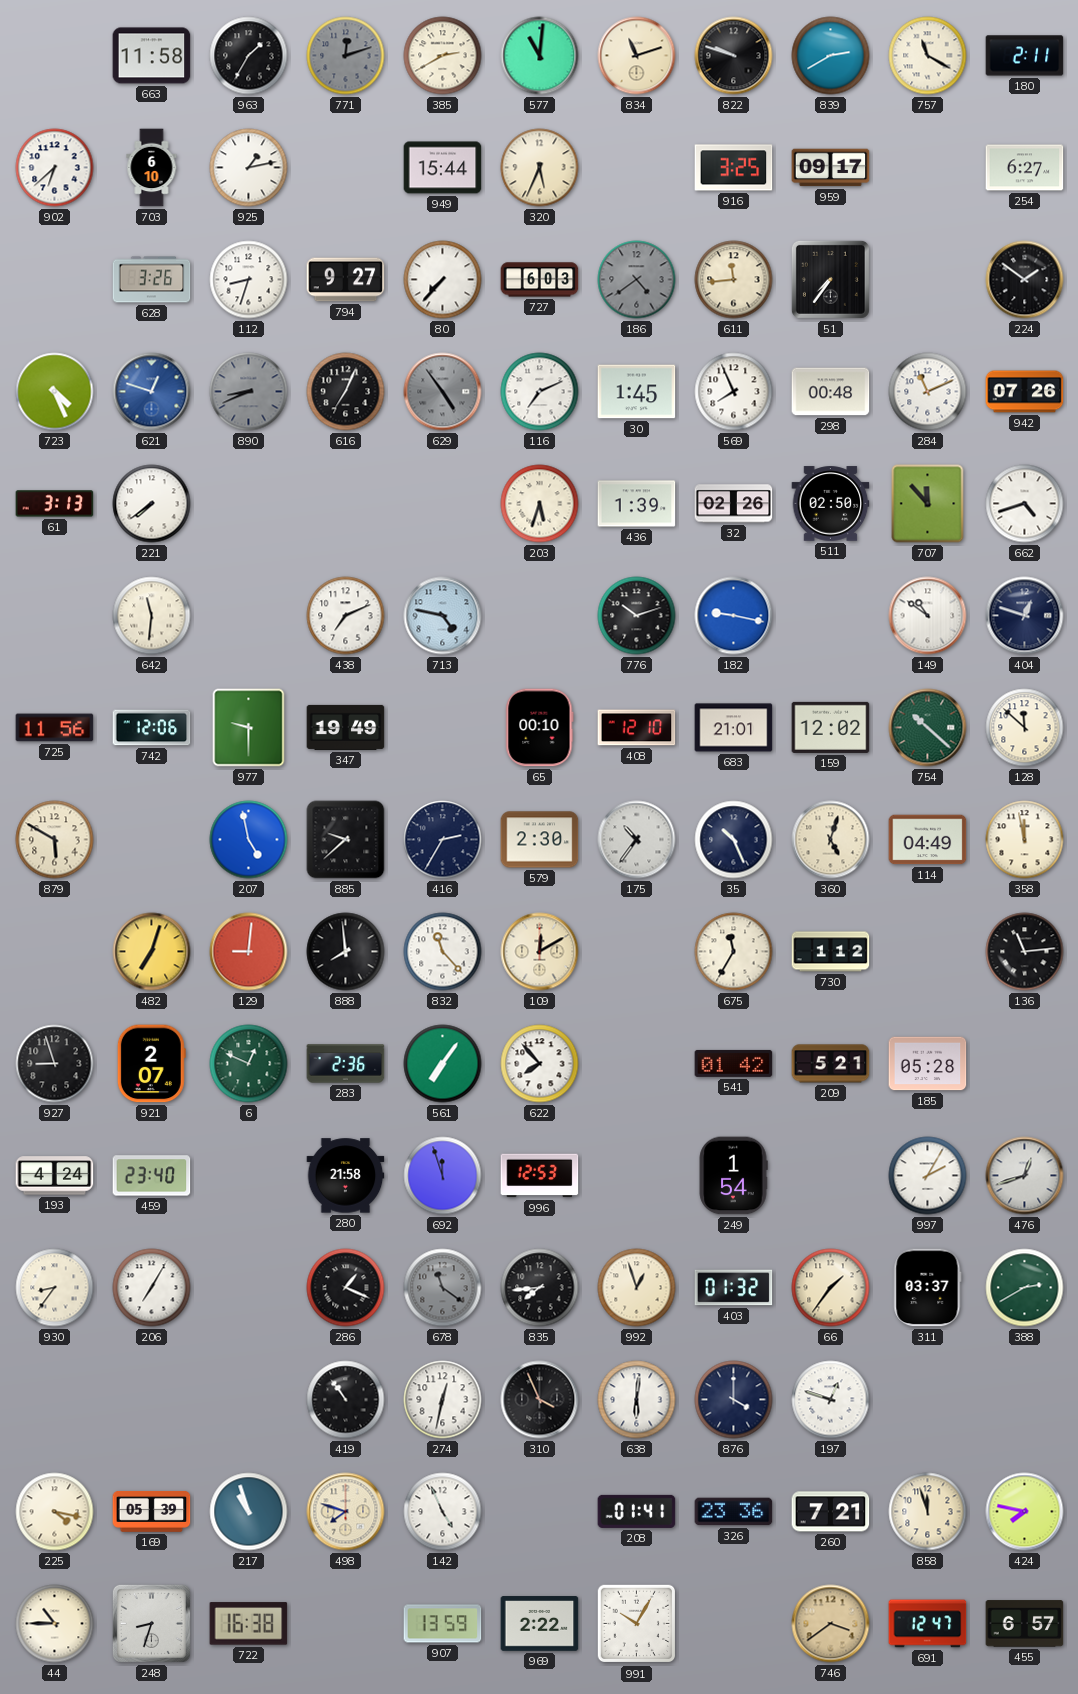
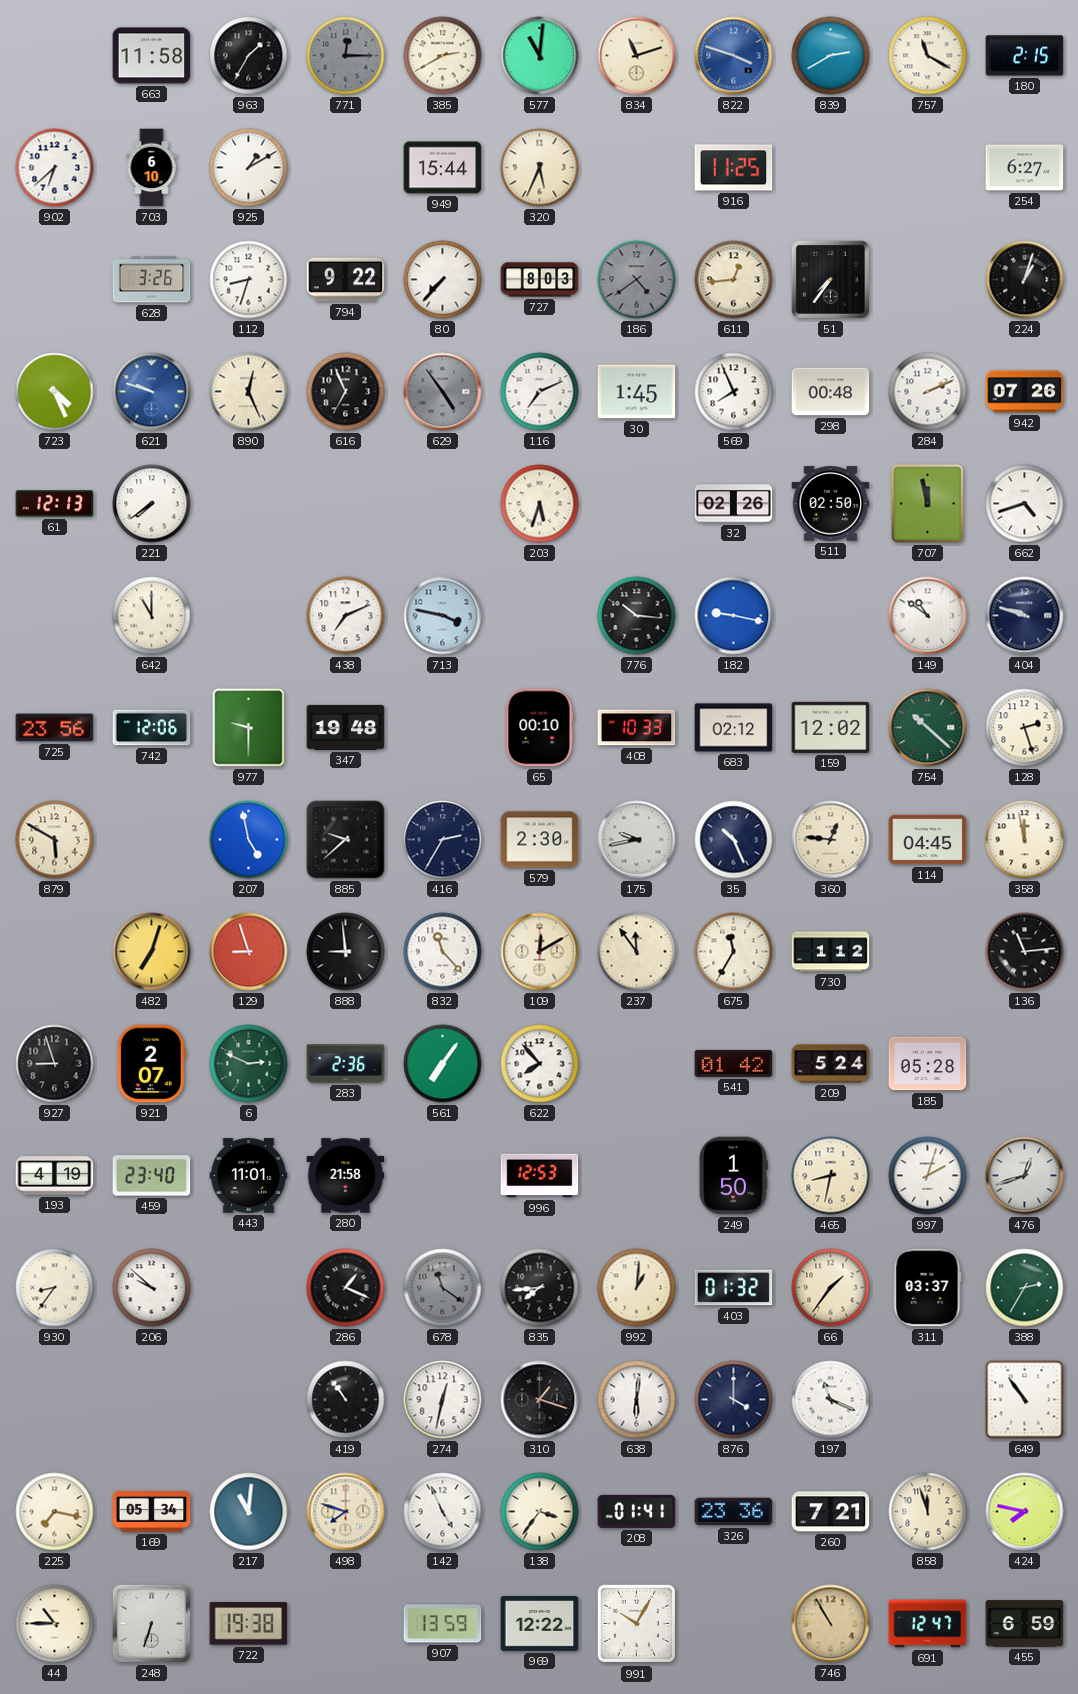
771: 12:12 -> 12:15 (346, 56)
822: 9:48 -> 3:48 (734, 56)
822 dial: black -> blue (734, 56)
180: 2:11 -> 2:15 (1025, 56)
925: 1:13 -> 1:10 (249, 168)
916: 3:25 -> 11:25 (734, 168)
959: 09:17 -> none (831, 168)
794: 9:27 -> 9:22 (346, 280)
727: 6:03 -> 8:03 (540, 280)
611: 11:44 -> 12:44 (734, 280)
224: 1:51 -> 1:03 (1025, 280)
621: 12:48 -> 9:48 (152, 392)
890: 8:41 -> 12:26 (249, 392)
890 dial: grey -> cream (249, 392)
616: 7:04 -> 6:56 (346, 392)
284: 11:11 -> 2:11 (928, 392)
61: 3:13 -> 12:13 (55, 504)
436: 1:39 -> none (637, 504)
707: 11:53 -> 11:58 (928, 504)
642: 11:31 -> 11:00 (152, 616)
713: 4:47 -> 3:47 (443, 616)
776: 10:12 -> 10:16 (637, 616)
404: 12:48 -> 9:48 (1025, 616)
725: 11:56 -> 23:56 (55, 728)
347: 19:49 -> 19:48 (346, 727)
408: 12:10 -> 10:33 (637, 728)
683: 21:01 -> 02:12 (734, 728)
128: 11:52 -> 2:27 (1025, 728)
175: 10:36 -> 9:43 (637, 840)
360: 5:03 -> 12:46 (831, 840)
114: 04:49 -> 04:45 (928, 840)
129: 9:01 -> 8:57 (249, 952)
888: 7:59 -> 8:59 (346, 952)
237: none -> 11:54 (637, 952)
6: 12:49 -> 2:49 (249, 1064)
209: 5:21 -> 5:24 (831, 1064)
193: 4:24 -> 4:19 (55, 1176)
443: none -> 11:01 (249, 1176)
692: 11:57 -> none (443, 1176)
249: 1:54 -> 1:50 (733, 1176)
465: none -> 8:32 (831, 1176)
997: 2:05 -> 2:03 (928, 1176)
206: 7:05 -> 9:52 (152, 1288)
992: 12:57 -> 1:01 (637, 1288)
388: 2:40 -> 2:35 (1025, 1288)
310: 3:56 -> 1:18 (540, 1400)
197: 12:48 -> 11:19 (831, 1400)
649: none -> 10:54 (1025, 1400)
225: 4:17 -> 7:17 (55, 1512)
169: 05:39 -> 05:34 (152, 1511)
217: 10:57 -> 11:01 (249, 1512)
138: none -> 3:36 (540, 1512)
248: 8:33 -> 6:33 (151, 1623)
722: 16:38 -> 19:38 (249, 1624)
969: 2:22 -> 12:22 (540, 1624)
746: 3:39 -> 10:55 (831, 1624)
455: 6:57 -> 6:59 (1025, 1624)
